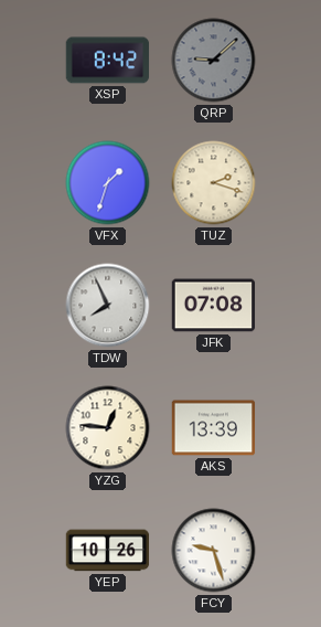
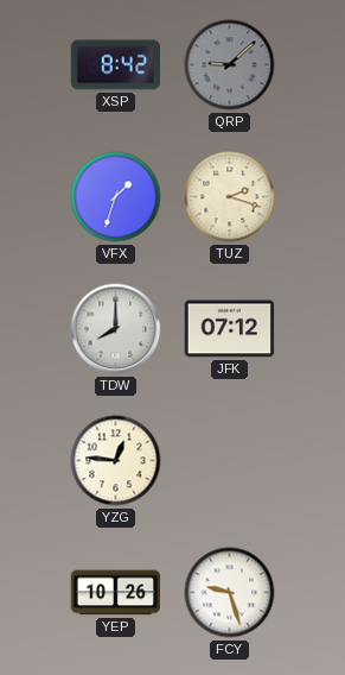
TDW: 7:56 -> 8:00 (116, 329)
JFK: 07:08 -> 07:12 (230, 329)
AKS: 13:39 -> none (214, 428)
